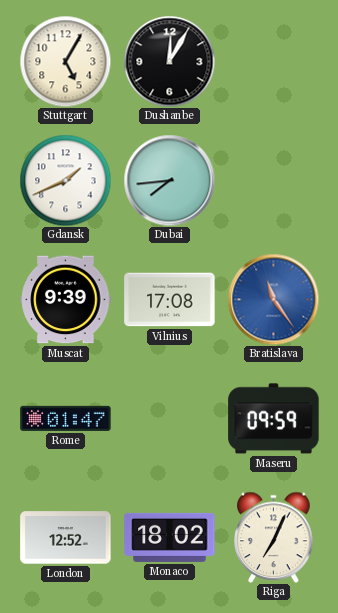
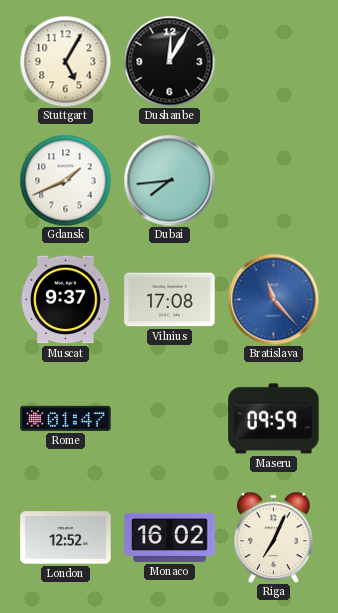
Muscat: 9:39 -> 9:37 (66, 300)
Bratislava: 11:24 -> 11:23 (273, 299)
Monaco: 18:02 -> 16:02 (170, 537)
